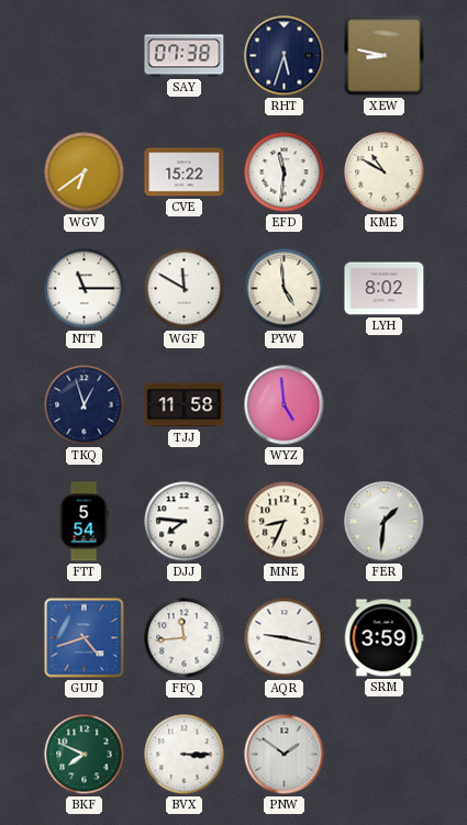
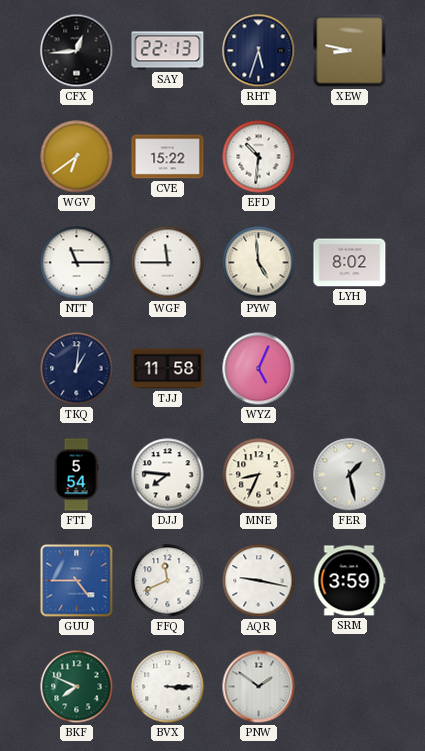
CFX: none -> 12:44 (77, 51)
SAY: 07:38 -> 22:13 (168, 51)
EFD: 11:31 -> 10:31 (259, 157)
KME: 10:50 -> none (385, 172)
WGF: 11:50 -> 11:45 (168, 263)
TKQ: 12:57 -> 1:01 (77, 369)
WYZ: 4:59 -> 5:04 (259, 369)
FER: 1:31 -> 1:28 (350, 475)
GUU: 4:42 -> 4:45 (77, 581)
FFQ: 11:44 -> 11:41 (168, 581)
